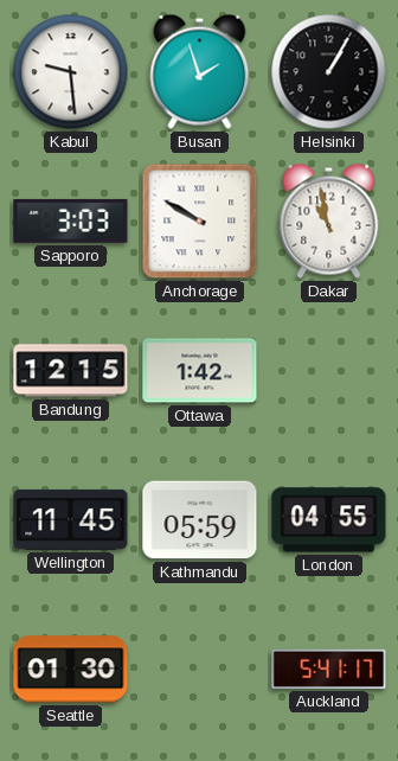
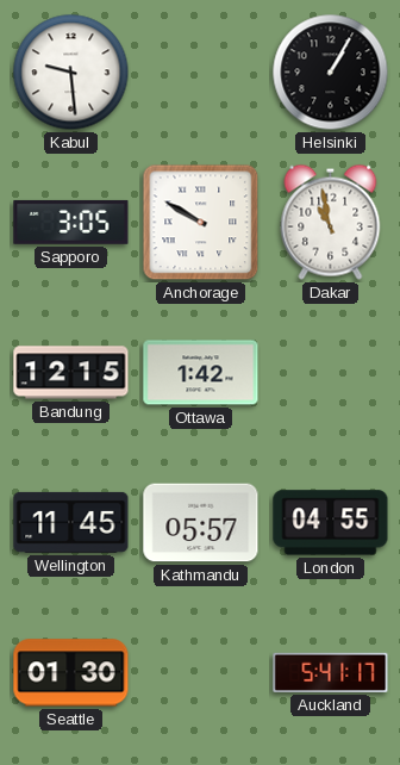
Busan: 1:57 -> none (200, 71)
Sapporo: 3:03 -> 3:05 (71, 222)
Kathmandu: 05:59 -> 05:57 (201, 523)
